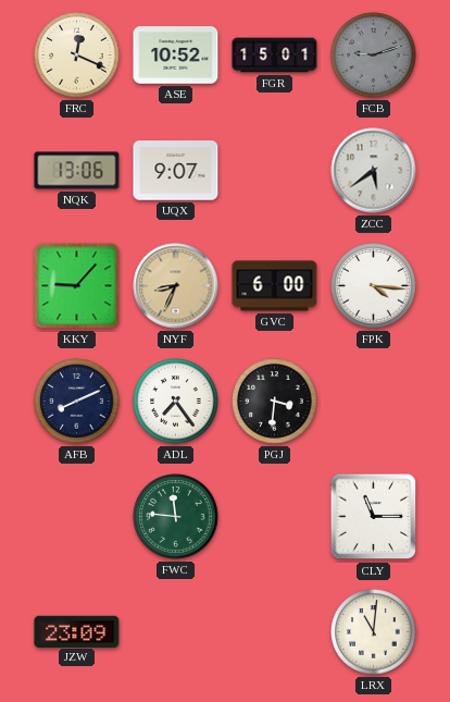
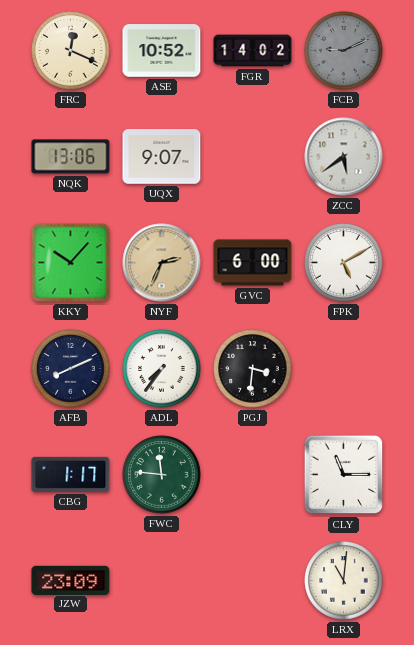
FGR: 15:01 -> 14:02 (253, 51)
FCB: 9:12 -> 9:11 (344, 51)
KKY: 9:07 -> 10:07 (71, 263)
NYF: 8:34 -> 2:34 (162, 263)
FPK: 4:16 -> 5:10 (344, 263)
ADL: 7:24 -> 7:36 (162, 369)
CBG: none -> 1:17 (71, 474)
